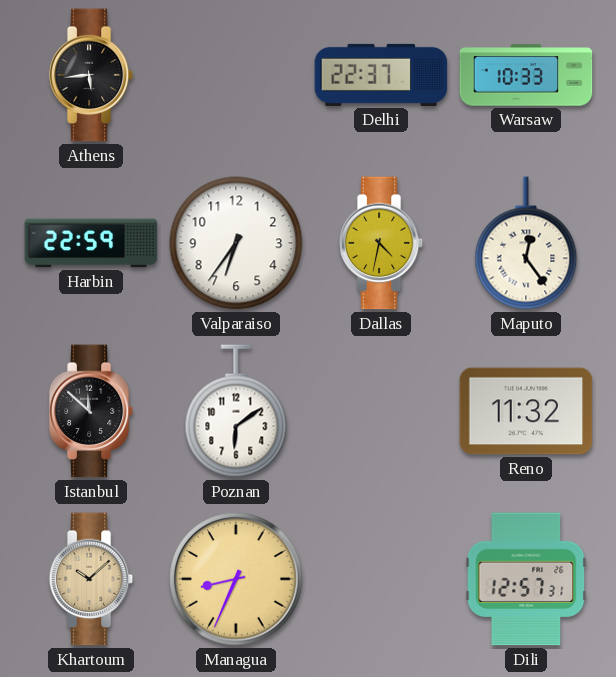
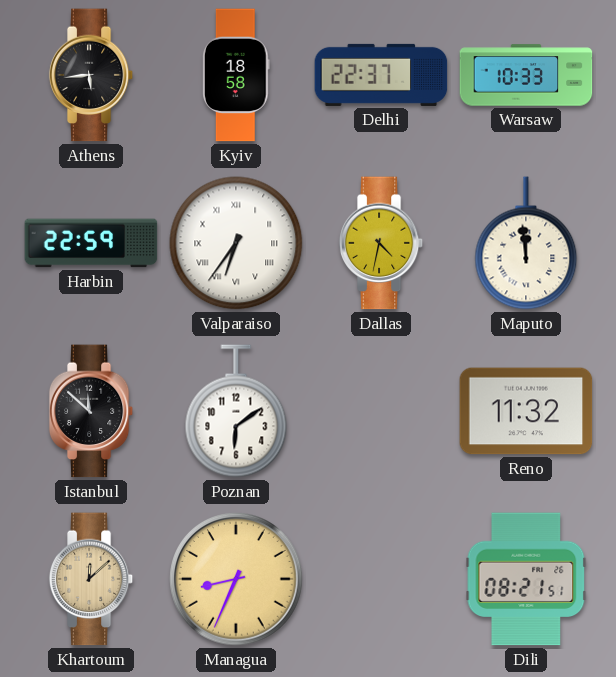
Kyiv: none -> 18:58 (236, 75)
Valparaiso numerals: Arabic -> Roman (236, 243)
Maputo: 12:24 -> 11:59 (526, 243)
Khartoum: 10:08 -> 12:08 (91, 579)
Dili: 12:57 -> 08:21 (526, 579)
